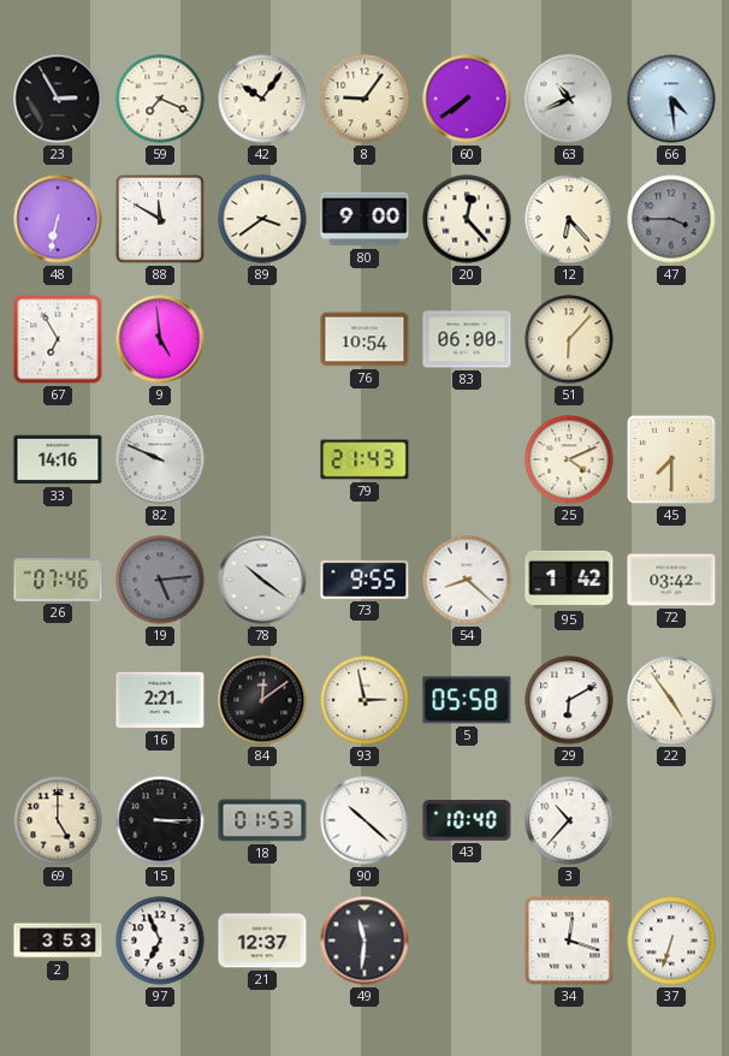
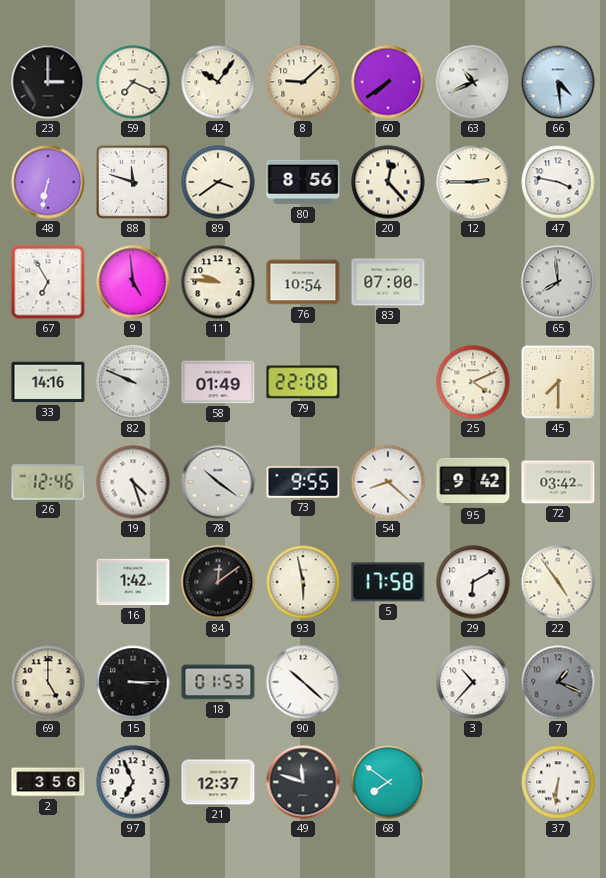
23: 2:55 -> 3:00 (48, 82)
8: 9:06 -> 9:08 (303, 82)
88: 11:50 -> 11:48 (134, 183)
80: 9:00 -> 8:56 (303, 182)
12: 6:23 -> 2:45 (473, 182)
47: 3:45 -> 3:47 (558, 182)
47 dial: grey -> white (558, 182)
11: none -> 9:46 (218, 282)
83: 06:00 -> 07:00 (388, 282)
51: 6:07 -> none (569, 339)
65: none -> 7:59 (558, 282)
58: none -> 01:49 (218, 382)
79: 21:43 -> 22:08 (303, 382)
26: 07:46 -> 12:46 (48, 482)
19: 5:14 -> 4:27 (133, 482)
19 dial: grey -> white (133, 482)
95: 1:42 -> 9:42 (473, 482)
16: 2:21 -> 1:42 (133, 582)
93: 2:58 -> 5:58 (303, 582)
5: 05:58 -> 17:58 (388, 582)
43: 10:40 -> none (467, 820)
7: none -> 1:19 (558, 682)
2: 3:53 -> 3:56 (48, 782)
49: 11:31 -> 11:48 (303, 782)
68: none -> 7:51 (388, 782)
34: 12:18 -> none (569, 941)
37: 6:33 -> 6:31 (558, 782)
